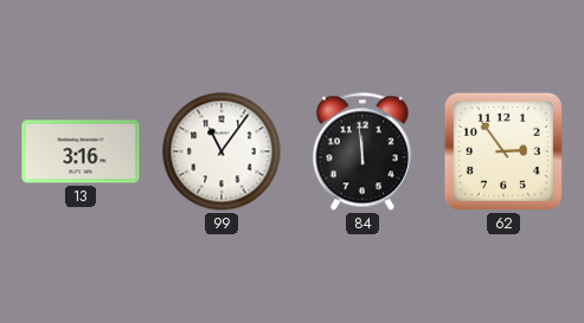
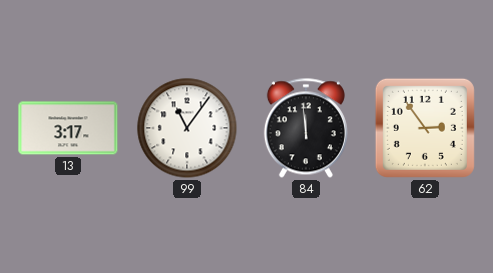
13: 3:16 -> 3:17 (68, 128)
